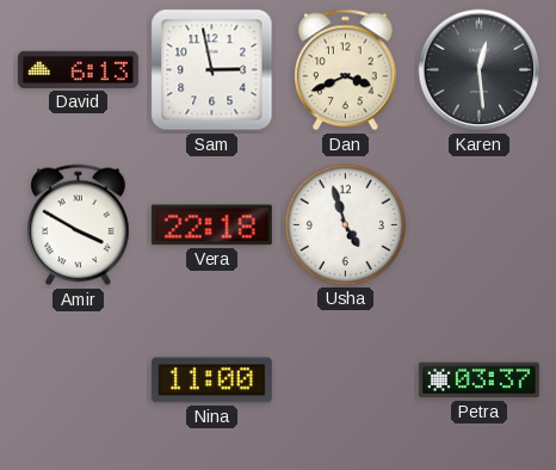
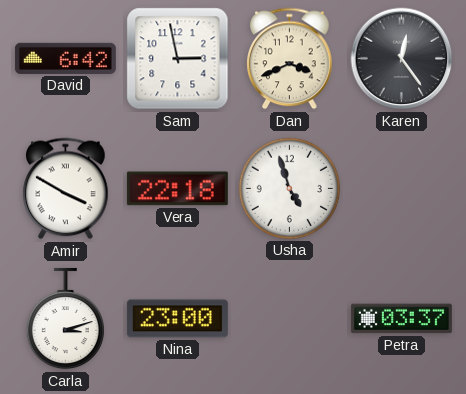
David: 6:13 -> 6:42 (65, 58)
Karen: 12:29 -> 12:24 (402, 59)
Carla: none -> 3:12 (65, 319)
Nina: 11:00 -> 23:00 (177, 319)
